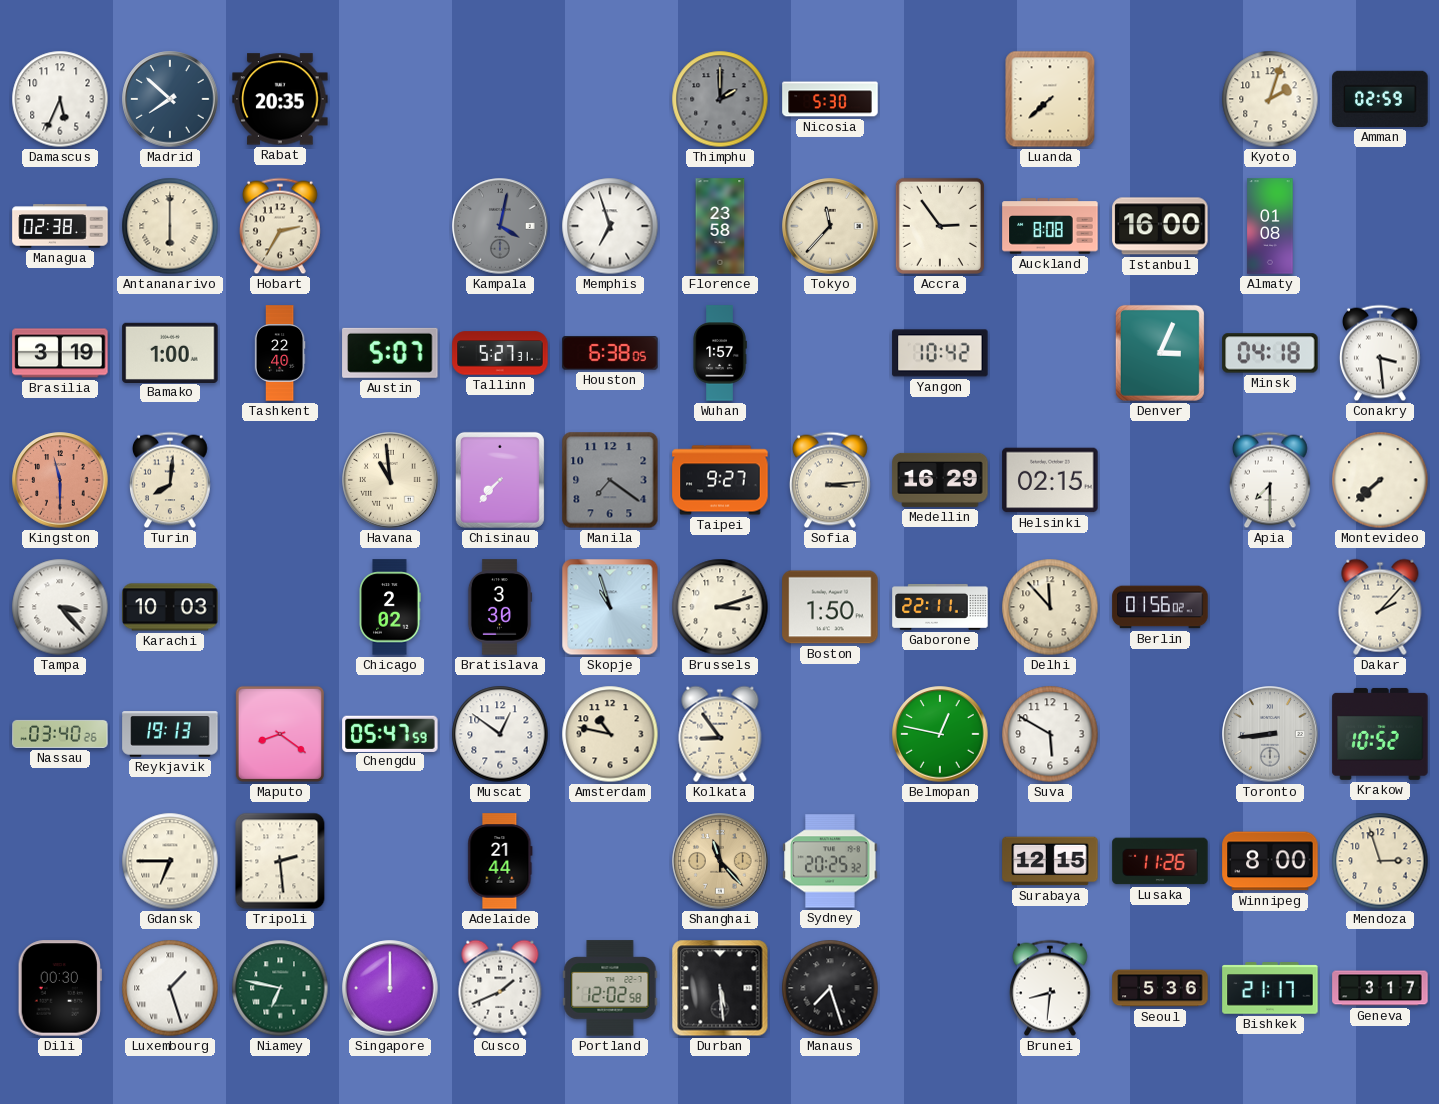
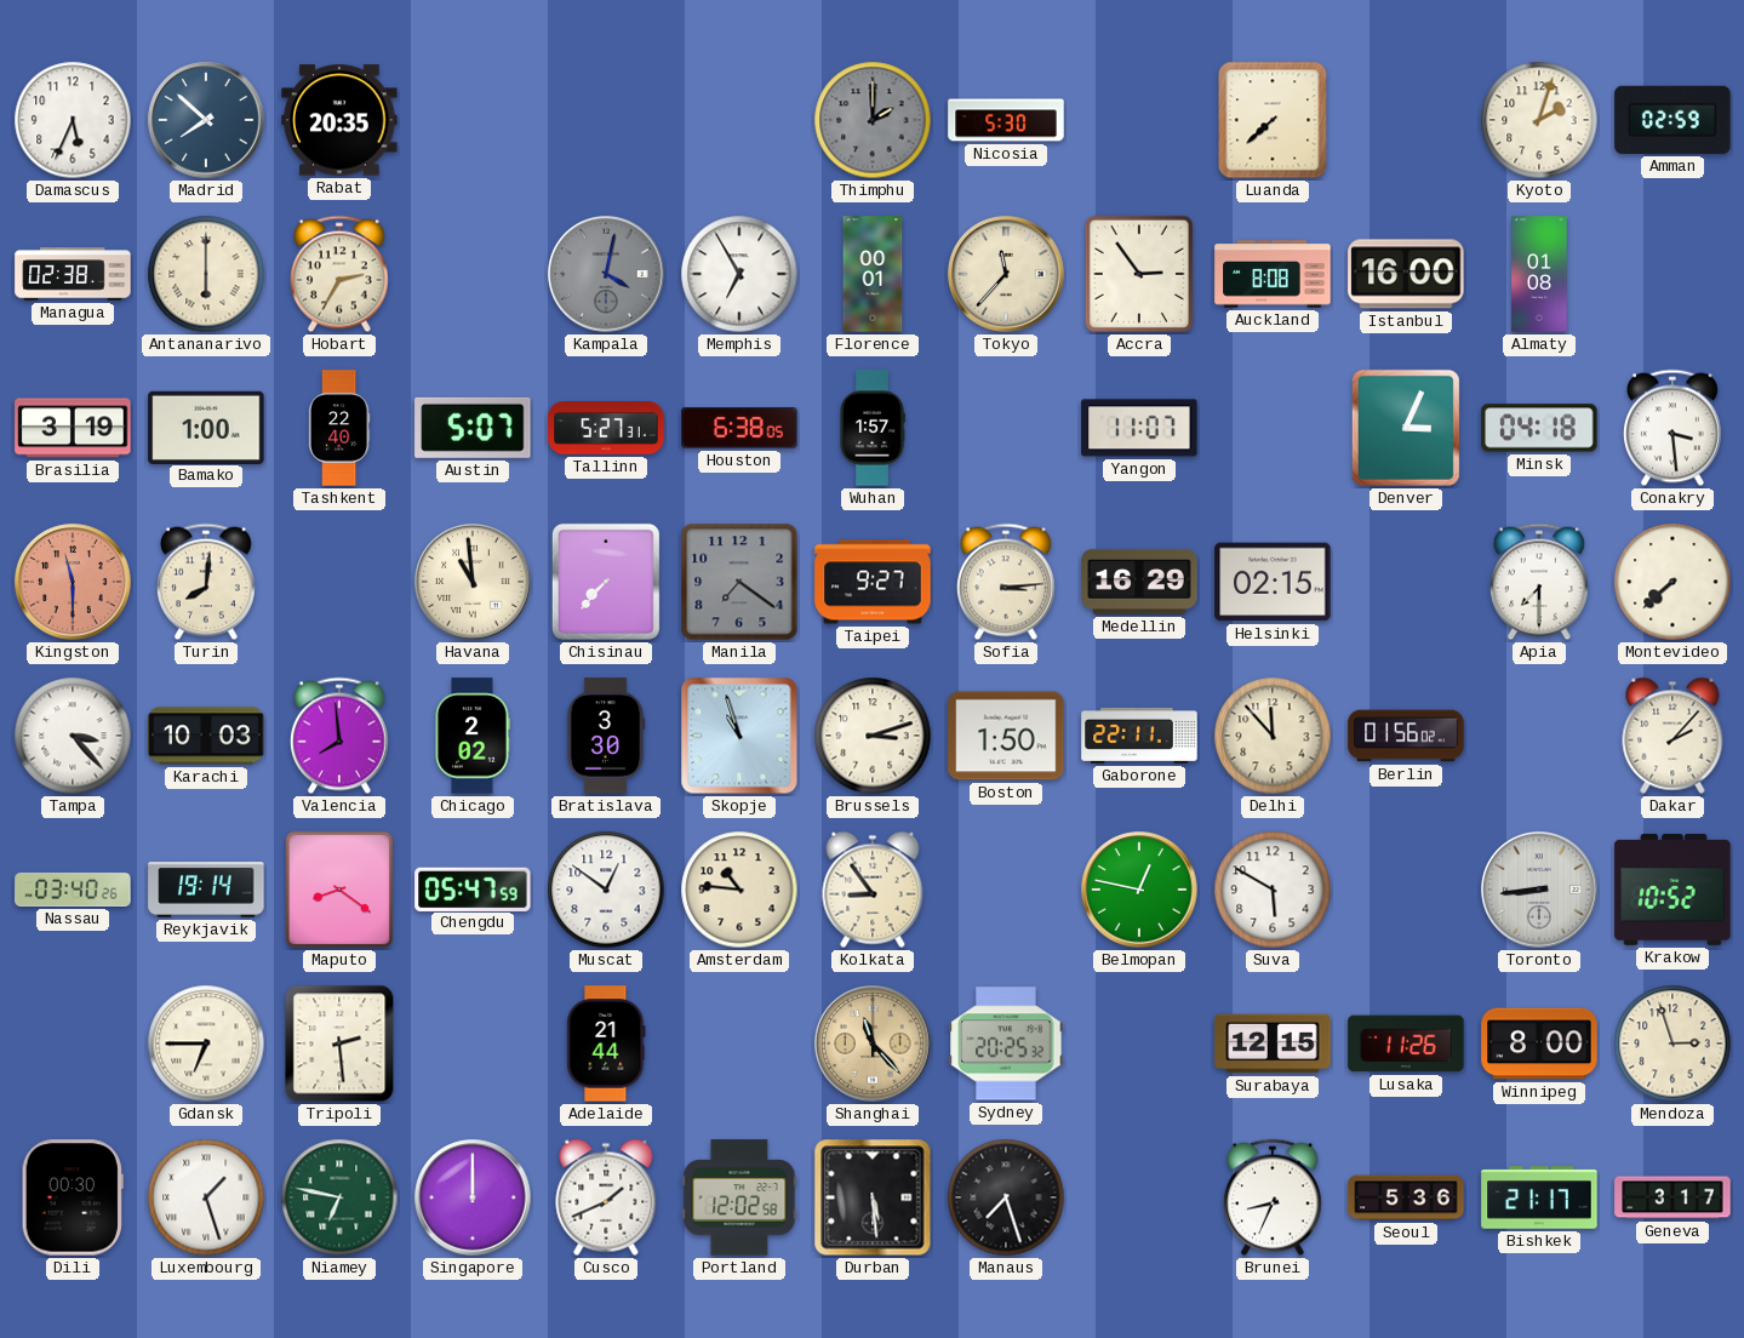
Memphis: 6:57 -> 6:55 (739, 274)
Florence: 23:58 -> 00:01 (873, 274)
Yangon: 10:42 -> 11:07 (1139, 428)
Valencia: none -> 7:59 (339, 736)
Reykjavik: 19:13 -> 19:14 (206, 890)
Amsterdam: 10:47 -> 10:46 (739, 890)
Brunei: 8:31 -> 8:34 (1273, 1197)
